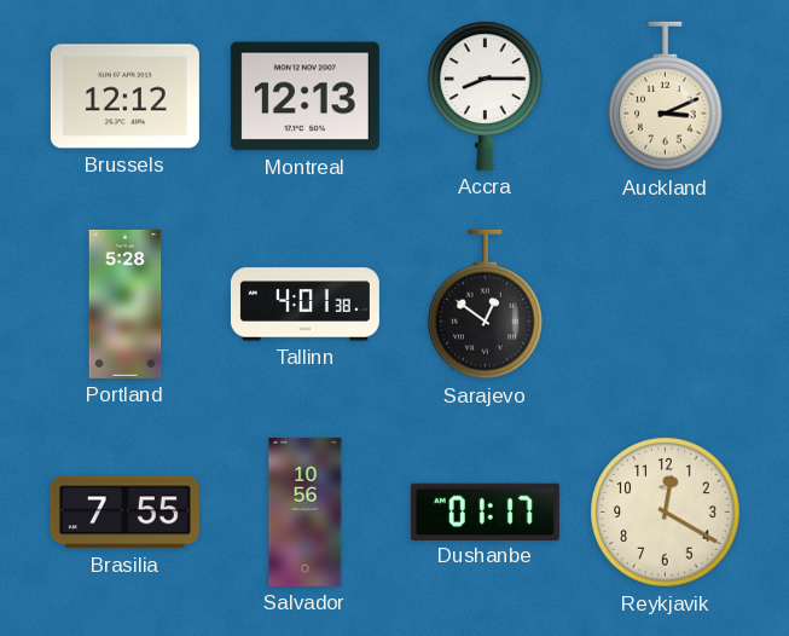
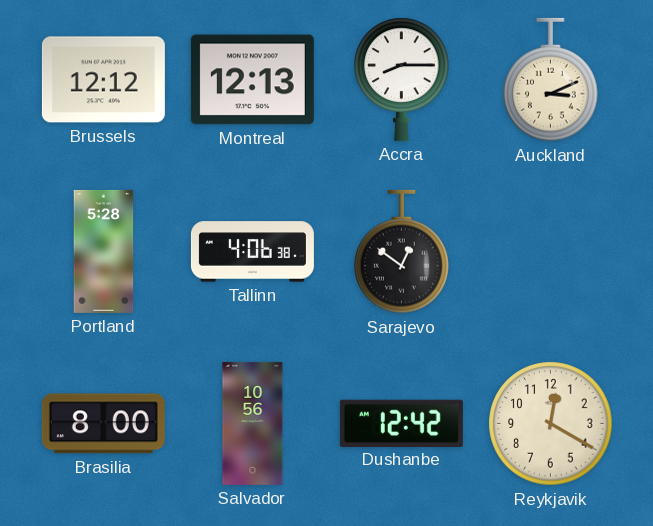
Tallinn: 4:01 -> 4:06 (252, 252)
Brasilia: 7:55 -> 8:00 (103, 424)
Dushanbe: 01:17 -> 12:42 (401, 423)
